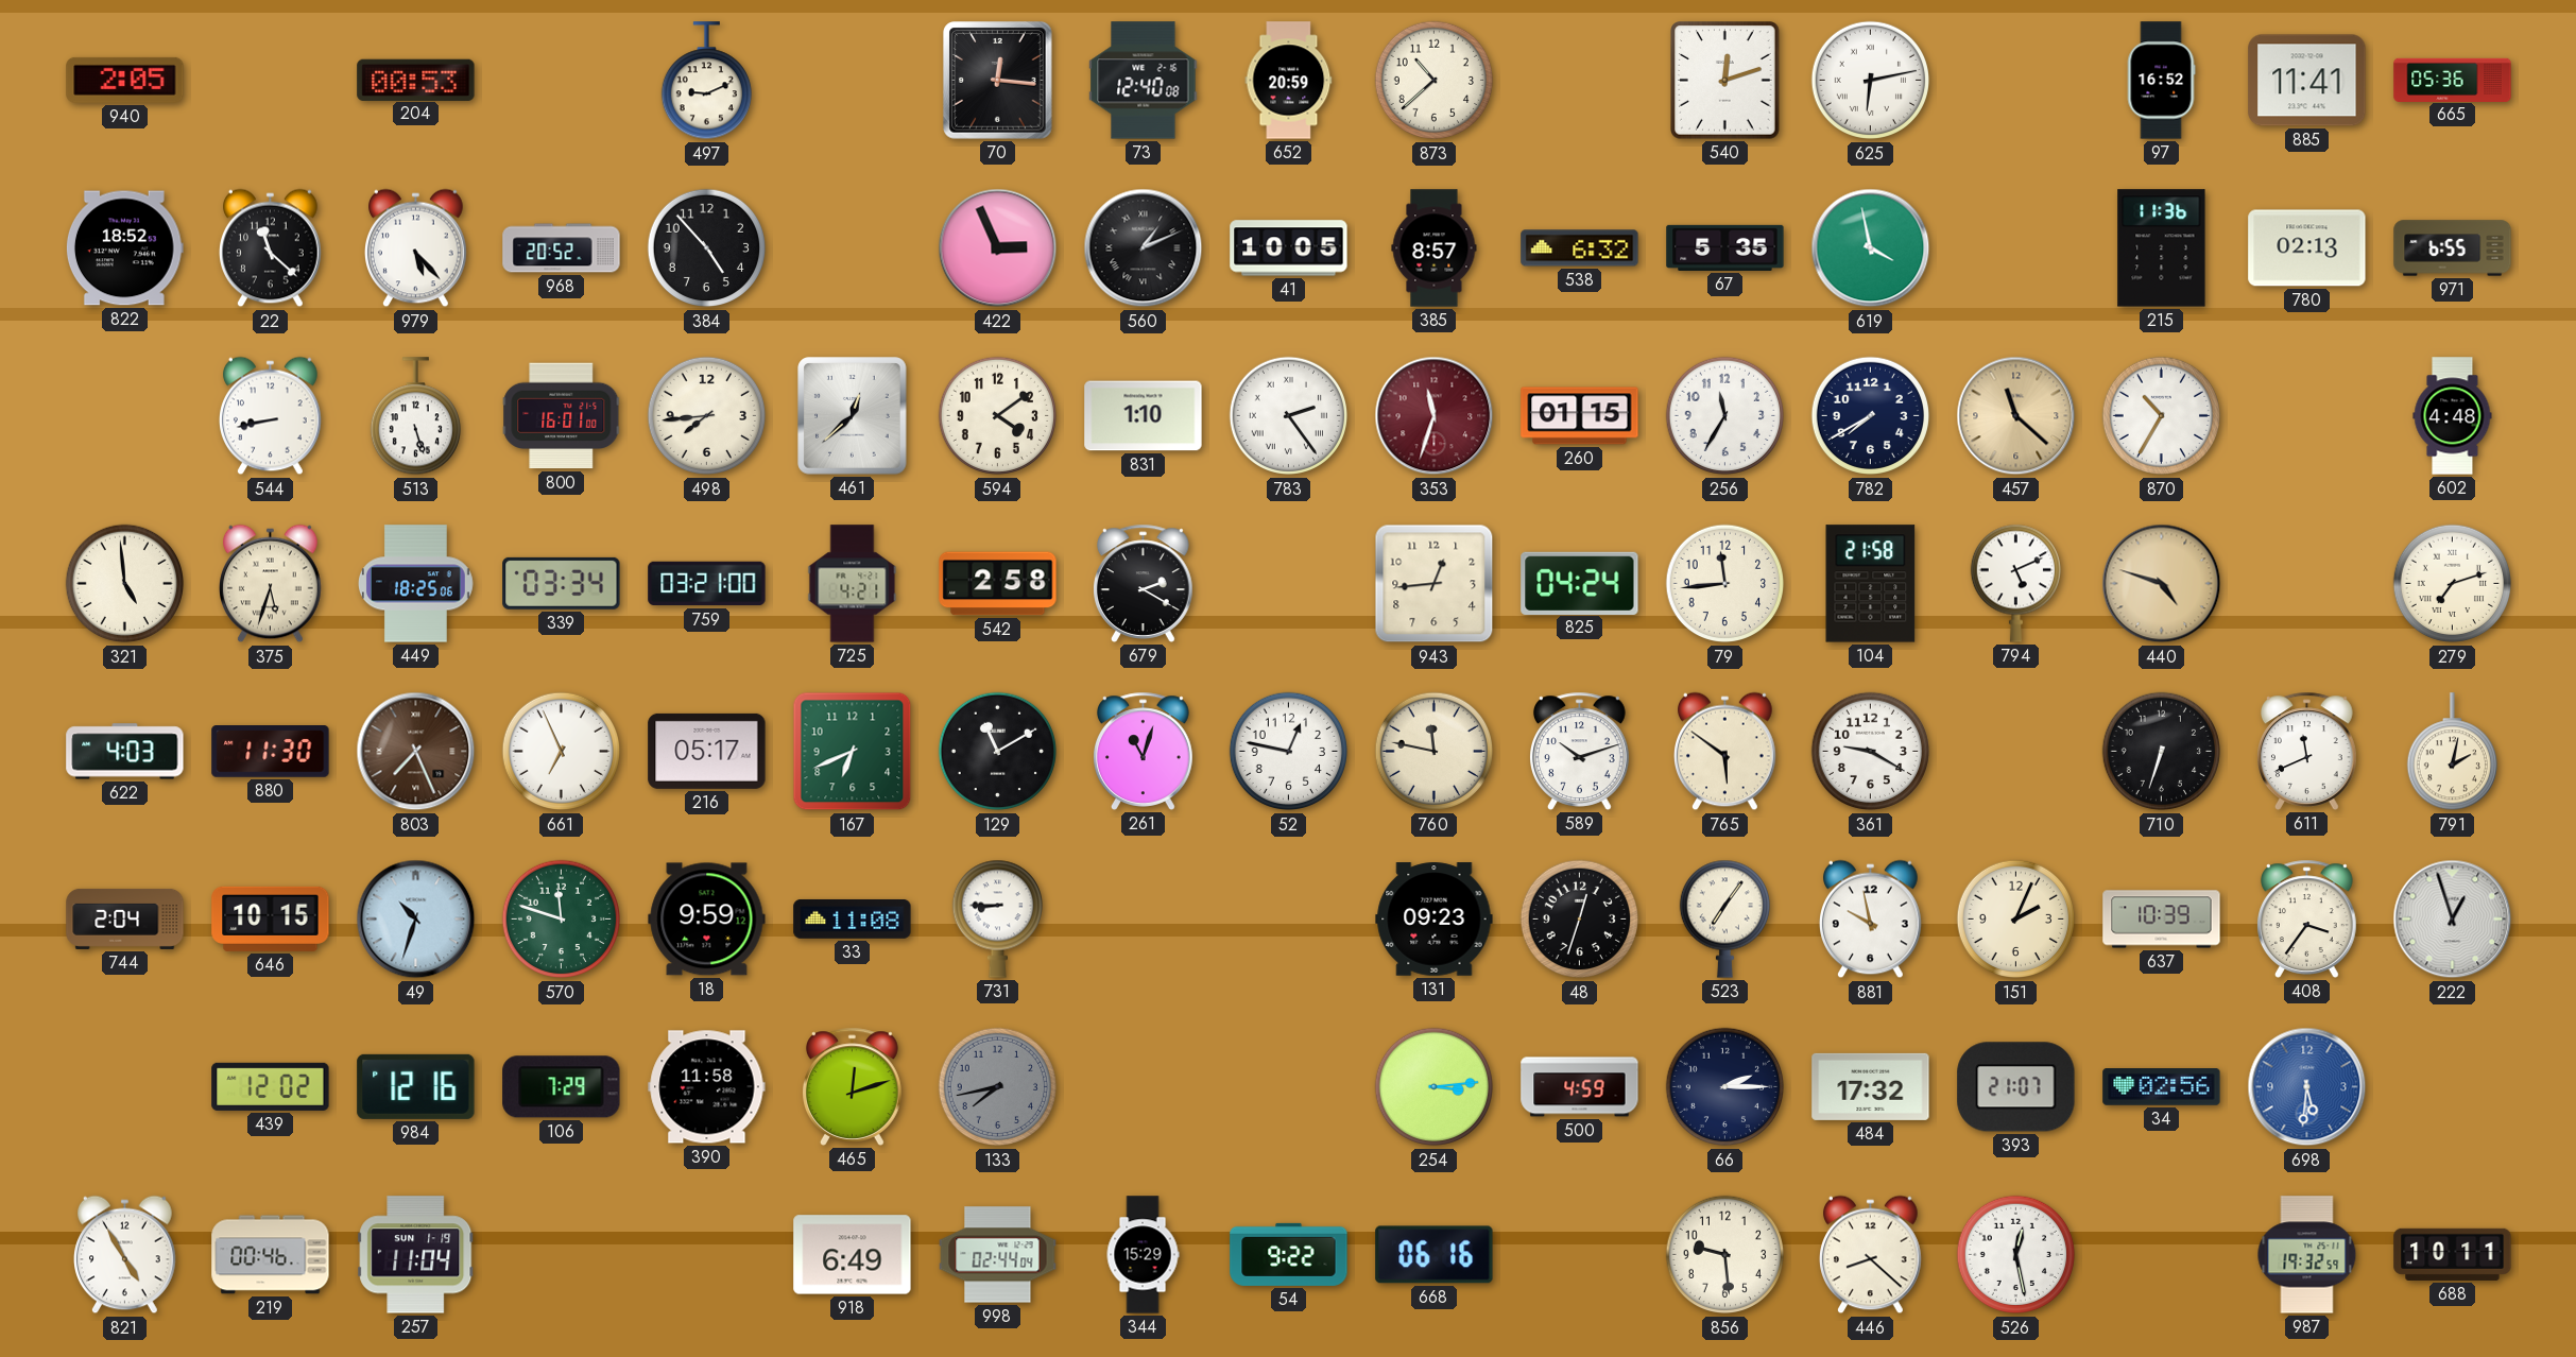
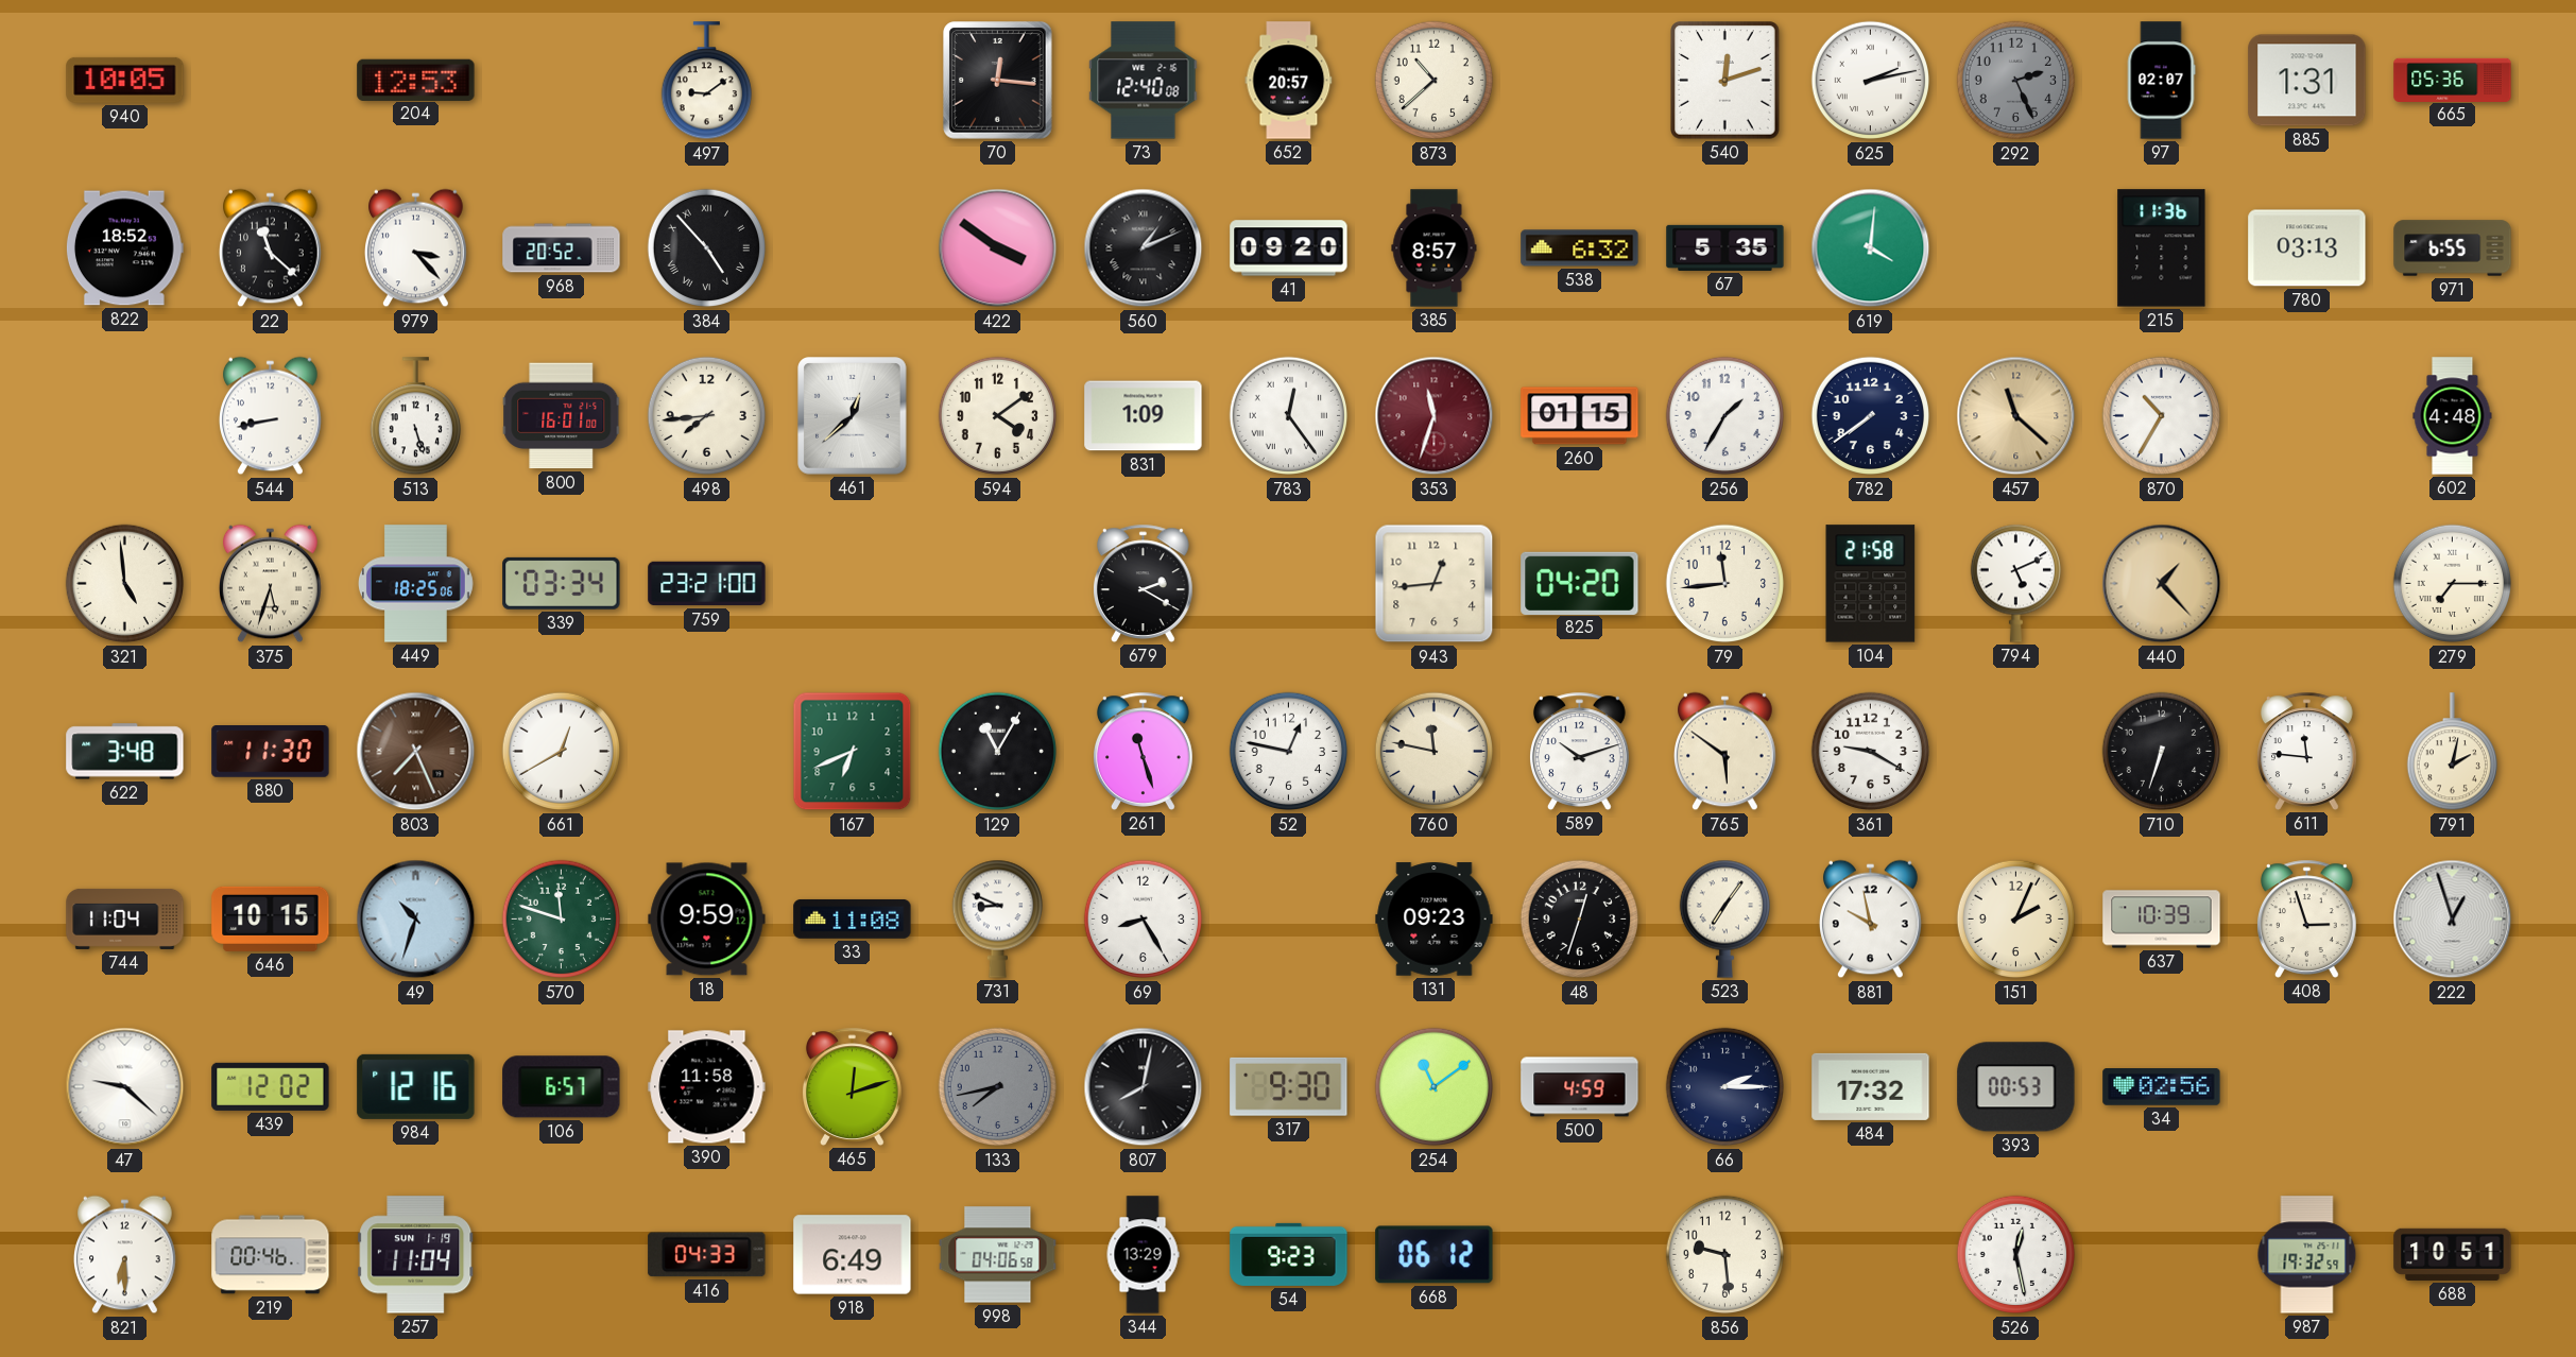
940: 2:05 -> 10:05 (125, 80)
204: 00:53 -> 12:53 (416, 80)
497: 9:11 -> 9:09 (706, 81)
652: 20:59 -> 20:57 (1289, 81)
625: 6:13 -> 2:13 (1871, 81)
292: none -> 2:26 (2016, 81)
97: 16:52 -> 02:07 (2161, 81)
885: 11:41 -> 1:31 (2307, 81)
979: 5:23 -> 3:23 (416, 248)
384 numerals: Arabic -> Roman (707, 248)
422: 2:56 -> 3:51 (998, 248)
41: 10:05 -> 09:20 (1289, 248)
619: 3:58 -> 4:01 (1871, 248)
780: 02:13 -> 03:13 (2307, 248)
831: 1:10 -> 1:09 (1144, 416)
783: 2:24 -> 12:24 (1289, 416)
256: 11:35 -> 1:35 (1725, 416)
782: 7:40 -> 7:39 (1871, 416)
759: 03:21 -> 23:21 (707, 584)
725: 4:21 -> none (853, 584)
542: 2:58 -> none (998, 584)
825: 04:24 -> 04:20 (1580, 583)
440: 4:48 -> 1:23 (2162, 584)
279: 7:12 -> 7:15 (2453, 584)
622: 4:03 -> 3:48 (125, 752)
661: 6:56 -> 12:40 (562, 752)
216: 05:17 -> none (707, 751)
129: 11:10 -> 11:05 (998, 752)
261: 11:03 -> 11:27 (1144, 751)
611: 11:41 -> 11:46 (2307, 751)
744: 2:04 -> 11:04 (125, 918)
731: 8:45 -> 8:49 (997, 918)
69: none -> 8:25 (1144, 920)
408: 3:36 -> 2:57 (2307, 918)
47: none -> 9:22 (125, 1087)
106: 7:29 -> 6:57 (562, 1087)
807: none -> 8:02 (1144, 1087)
317: none -> 9:30 (1289, 1086)
254: 3:14 -> 11:09 (1435, 1087)
393: 21:07 -> 00:53 (2016, 1087)
698: 5:31 -> none (2307, 1087)
821: 4:55 -> 6:30 (125, 1255)
416: none -> 04:33 (707, 1255)
998: 02:44 -> 04:06 (998, 1255)
344: 15:29 -> 13:29 (1143, 1255)
54: 9:22 -> 9:23 (1289, 1254)
668: 06:16 -> 06:12 (1435, 1255)
446: 8:22 -> none (1871, 1255)
688: 10:11 -> 10:51 (2453, 1254)
